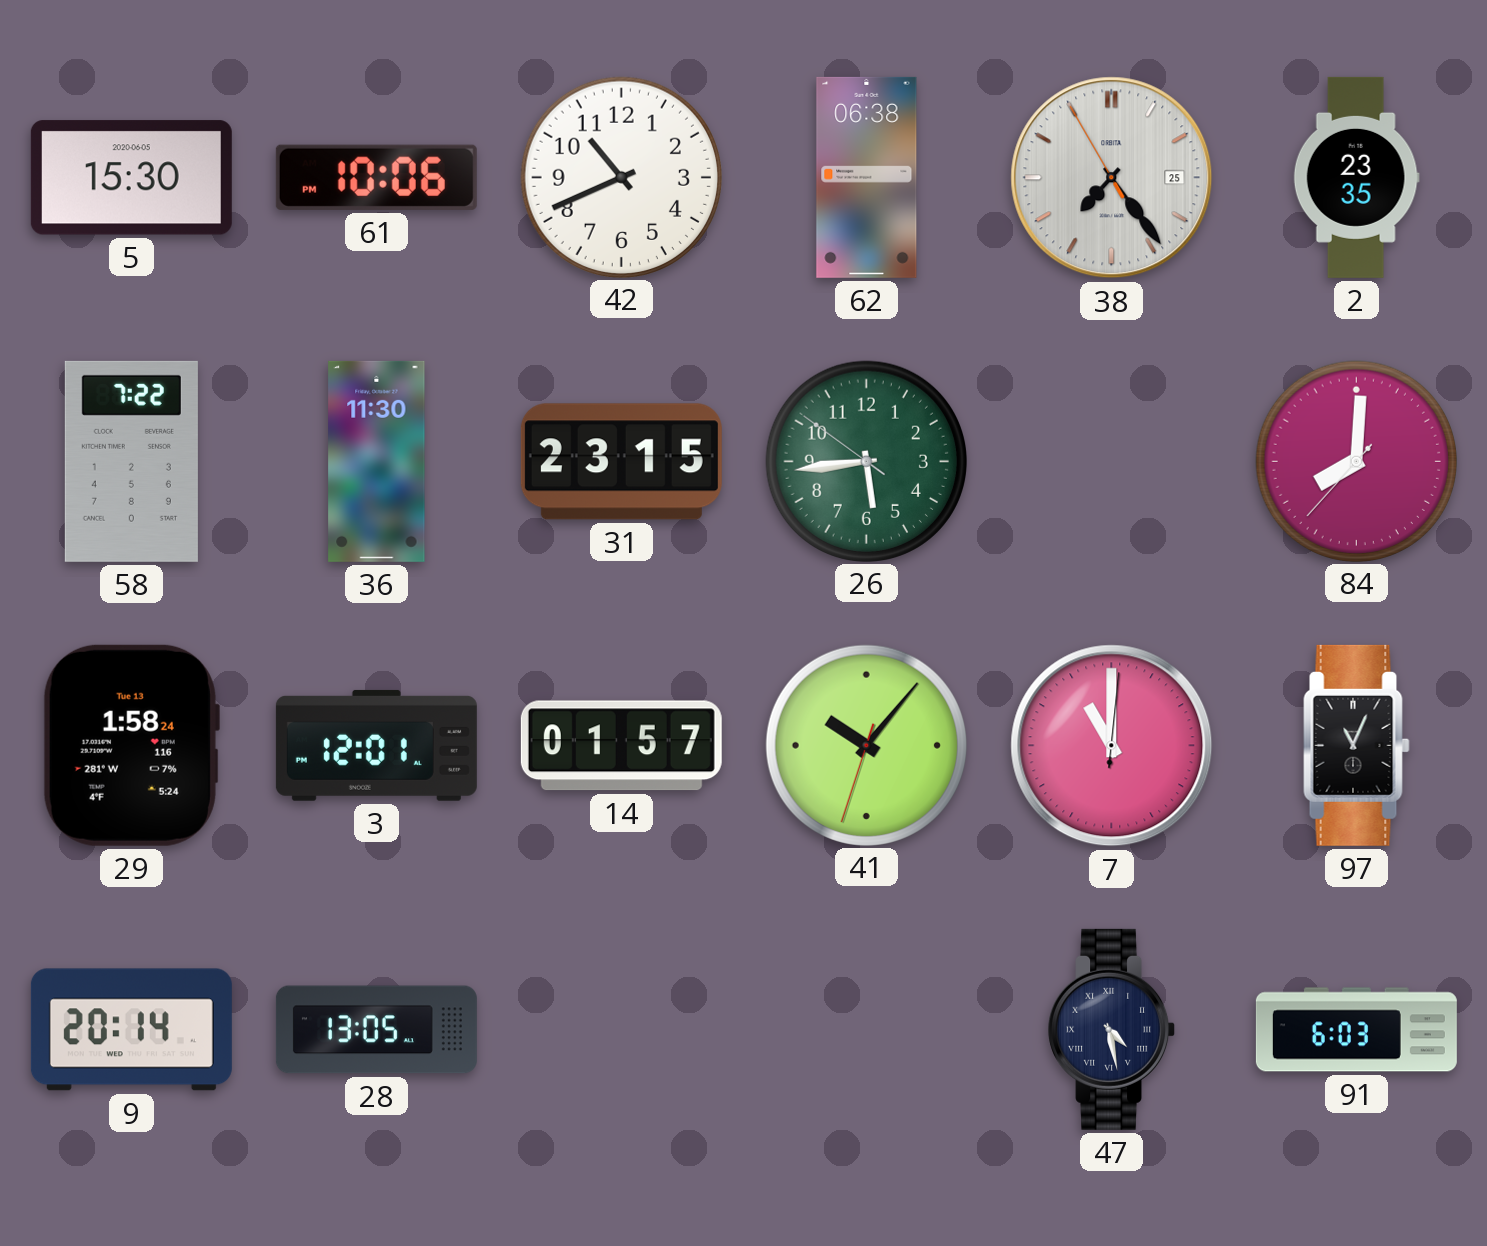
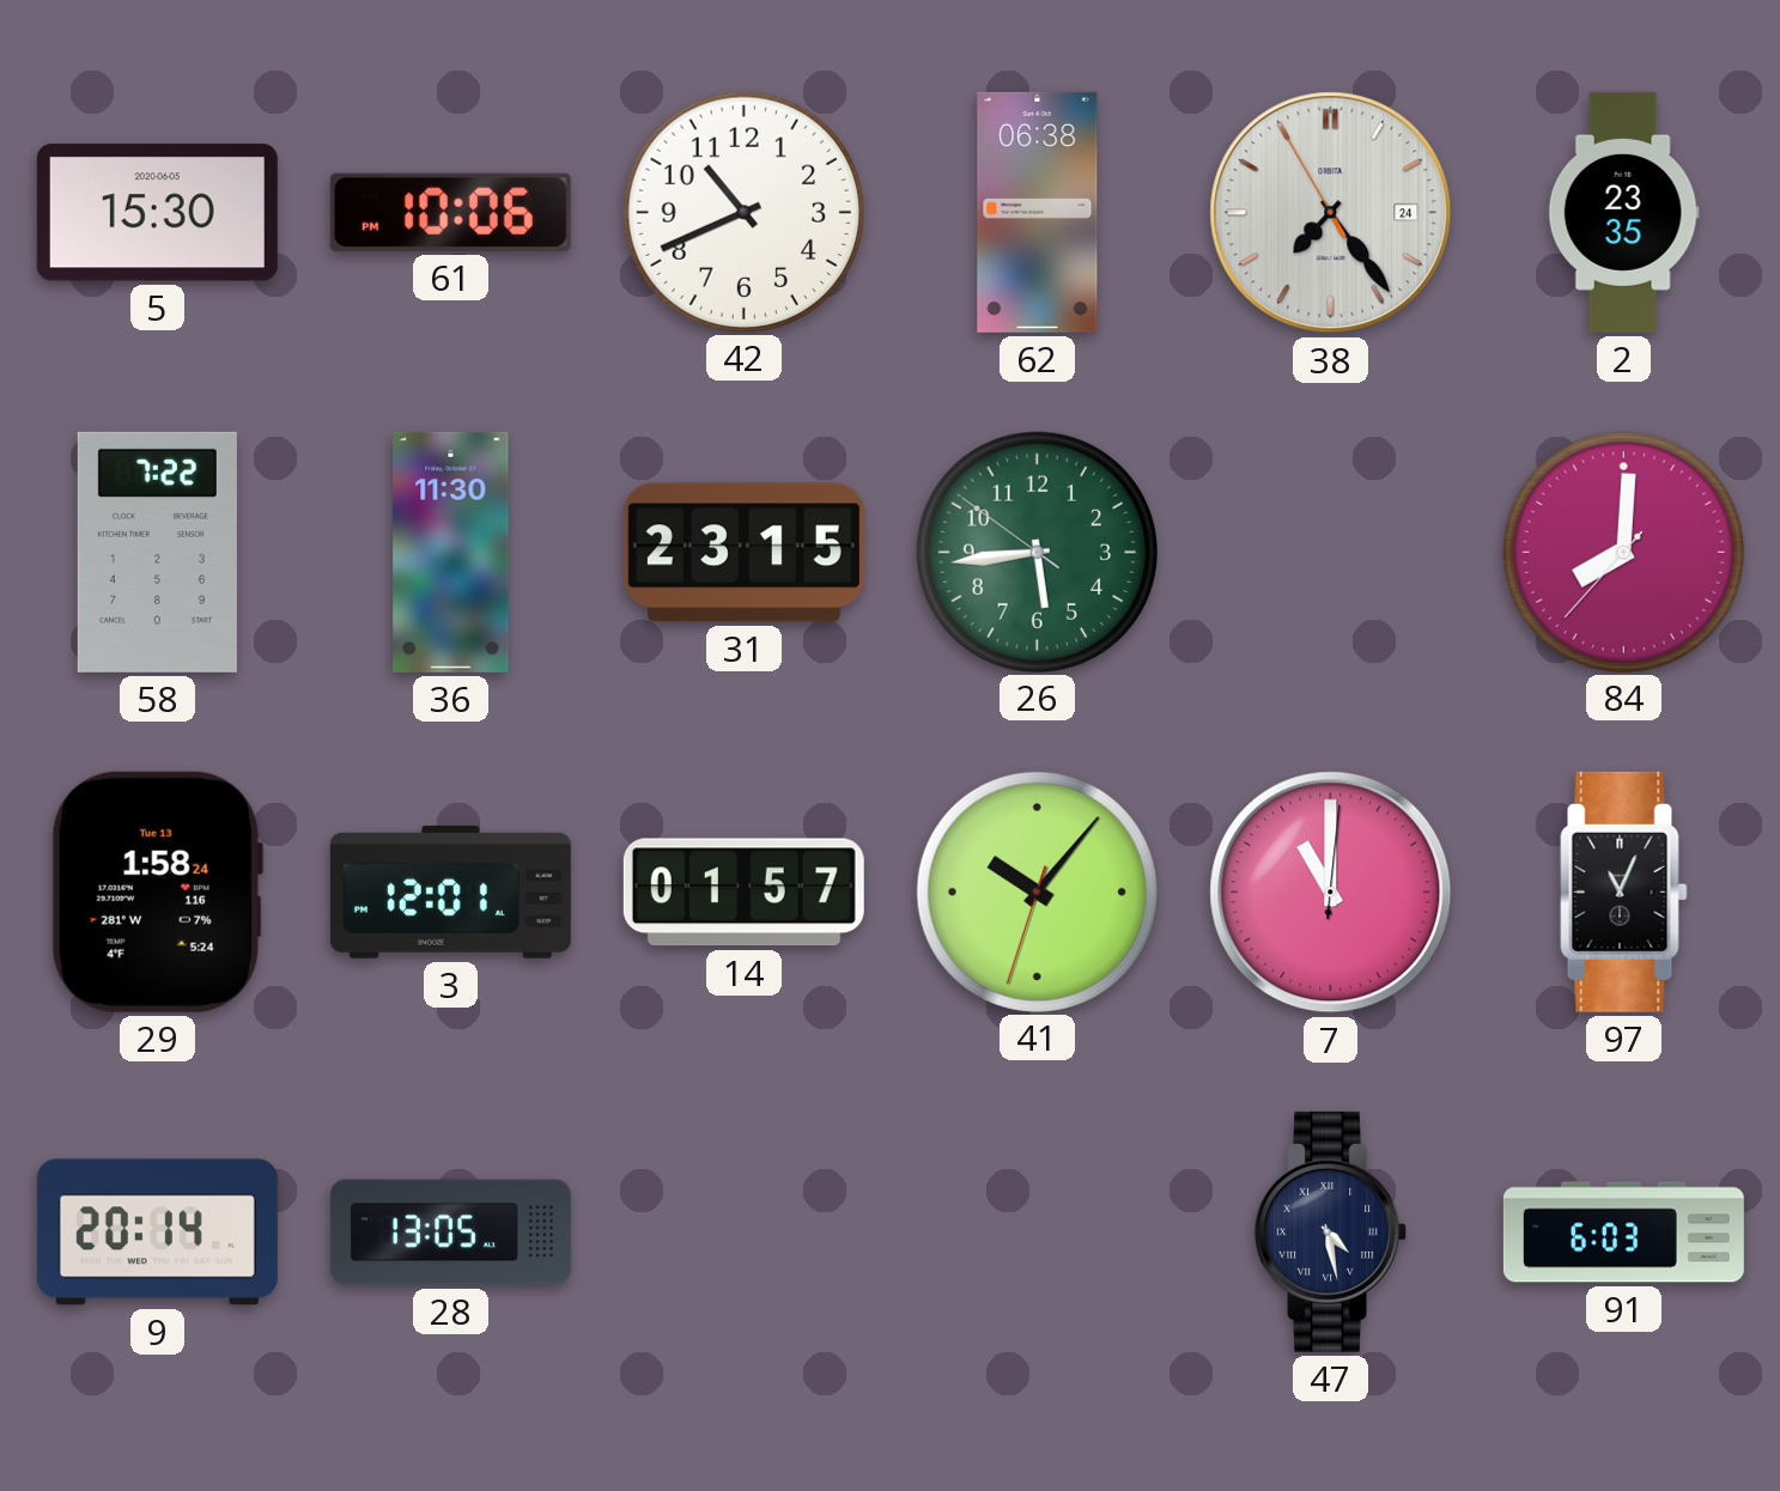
38 date: 25 -> 24 (1331, 213)
